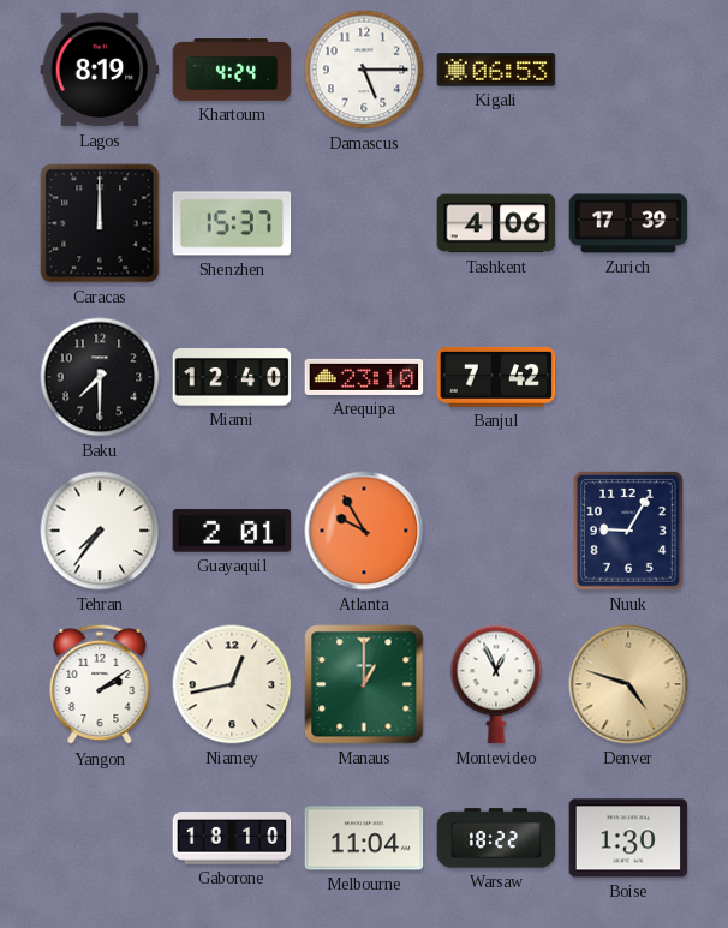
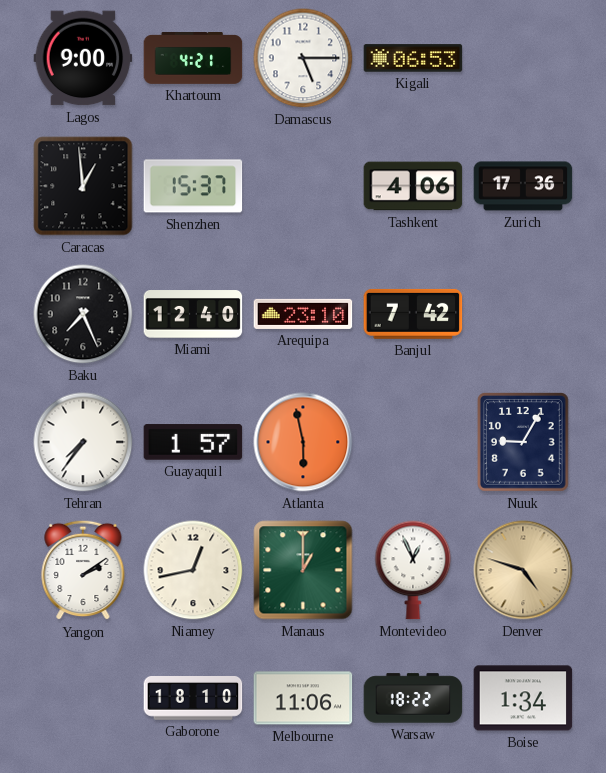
Lagos: 8:19 -> 9:00 (83, 58)
Khartoum: 4:24 -> 4:21 (193, 59)
Caracas: 12:00 -> 12:59 (83, 186)
Zurich: 17:39 -> 17:36 (523, 186)
Baku: 7:30 -> 7:26 (83, 314)
Guayaquil: 2:01 -> 1:57 (193, 442)
Atlanta: 9:55 -> 5:58 (303, 442)
Melbourne: 11:04 -> 11:06 (303, 698)
Boise: 1:30 -> 1:34 (523, 698)
